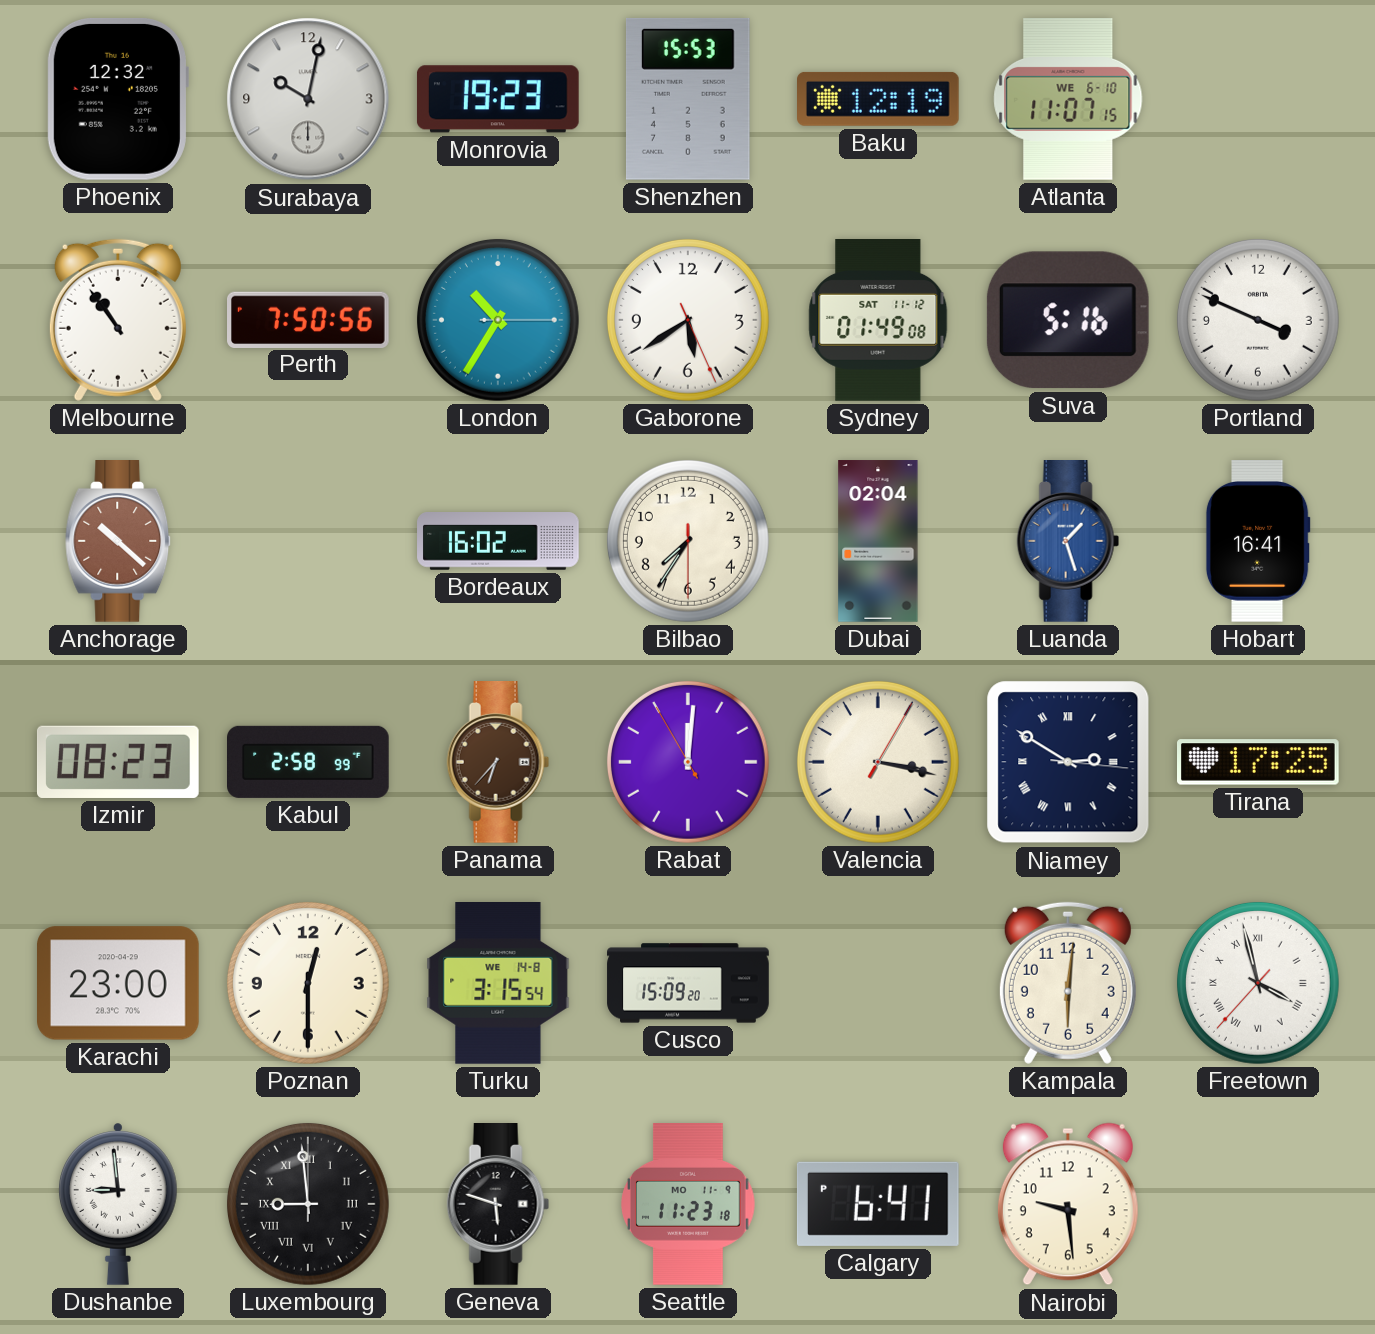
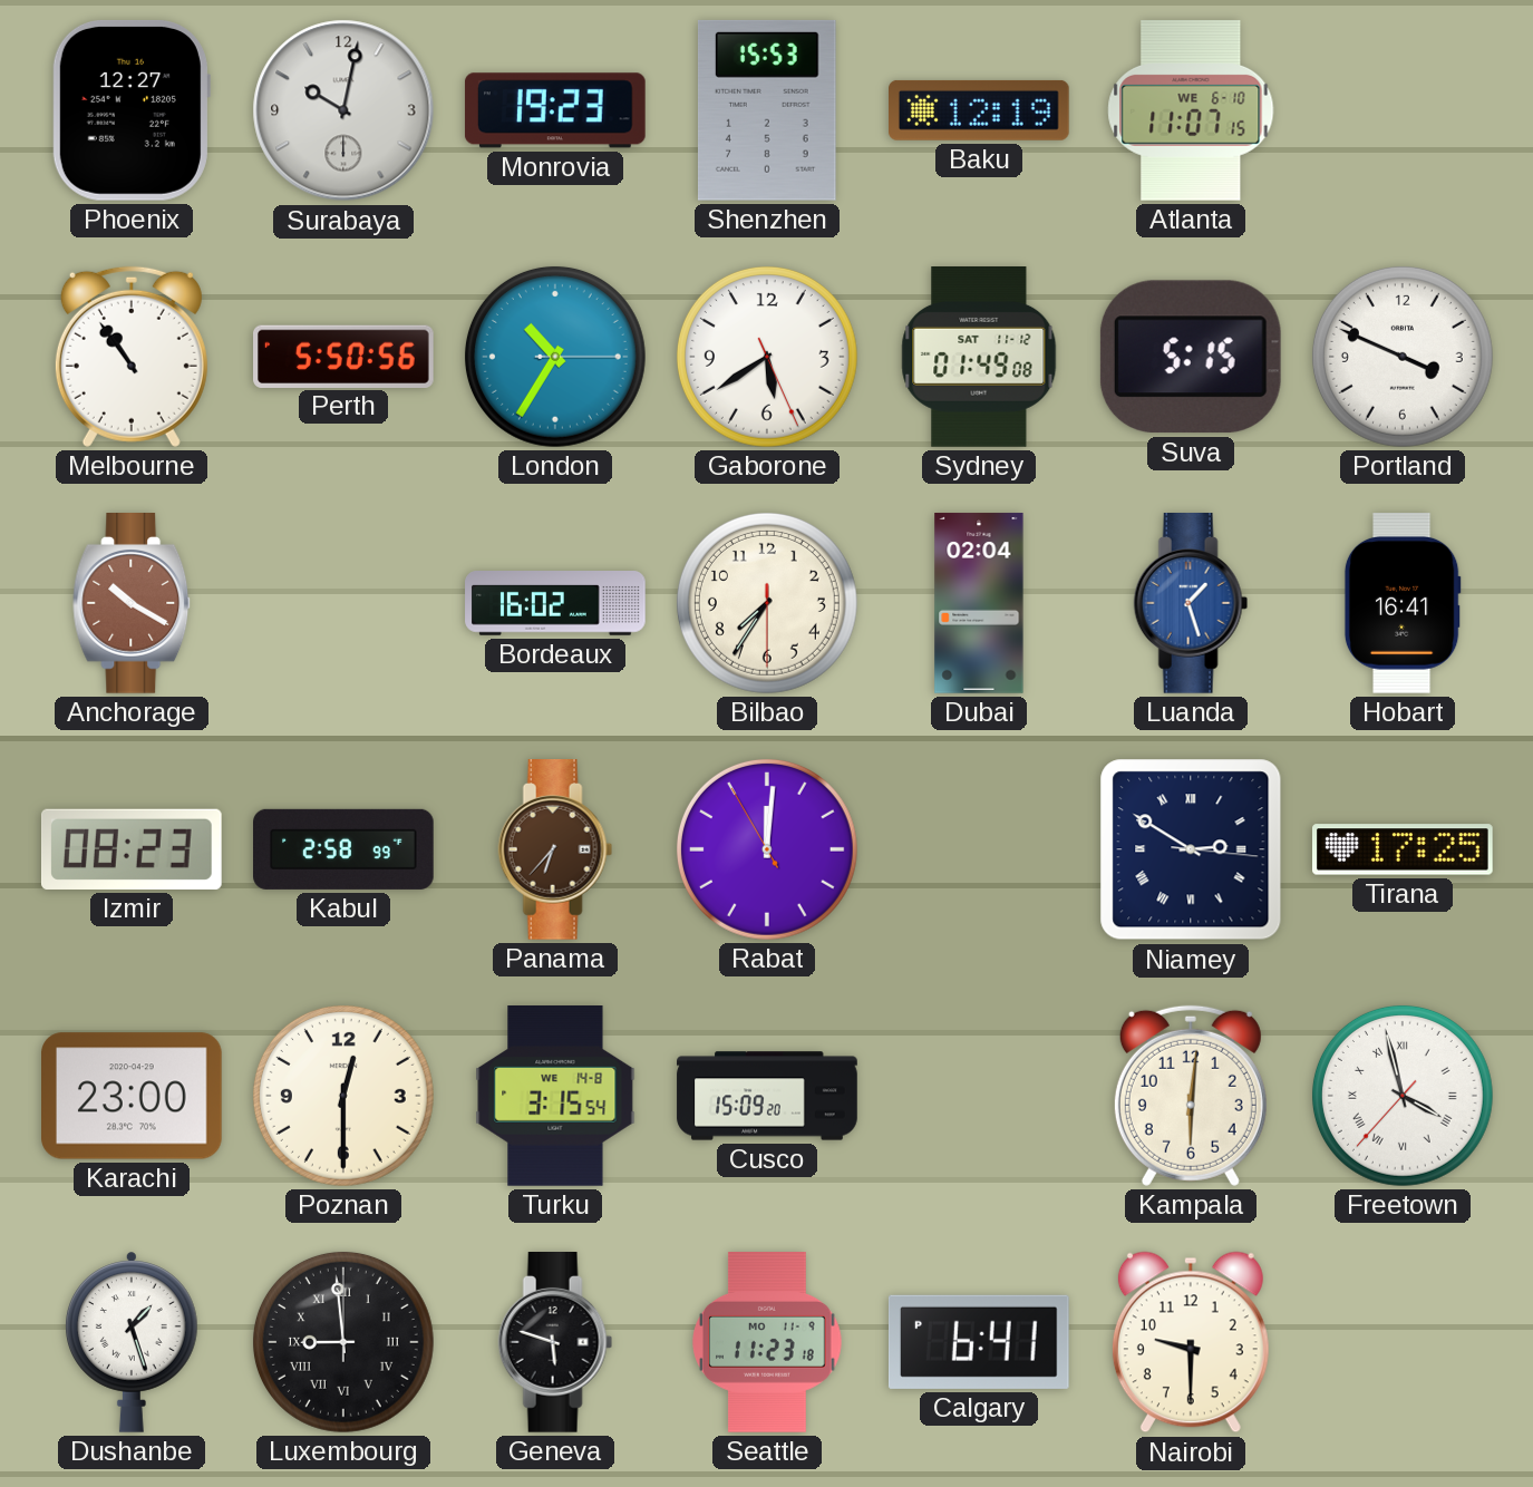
Phoenix: 12:32 -> 12:27 (130, 110)
Perth: 7:50 -> 5:50 (345, 356)
Suva: 5:16 -> 5:15 (1191, 357)
Anchorage: 10:22 -> 10:20 (133, 604)
Valencia: 3:17 -> none (878, 762)
Dushanbe: 8:59 -> 1:27 (133, 1342)
Nairobi: 9:29 -> 9:30 (1191, 1342)
